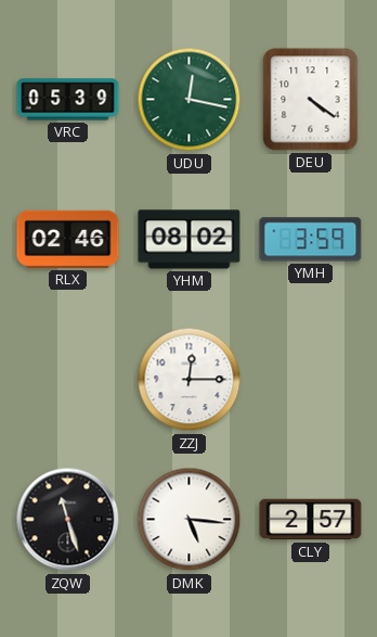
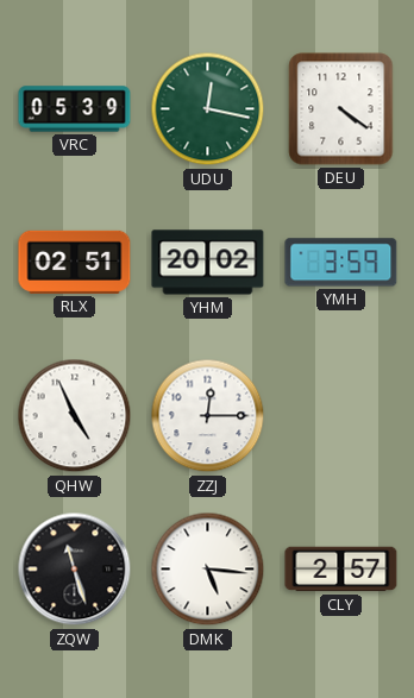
RLX: 02:46 -> 02:51 (75, 262)
YHM: 08:02 -> 20:02 (208, 263)
QHW: none -> 4:56 (75, 416)
